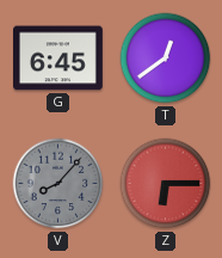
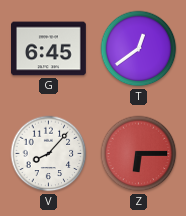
V dial: grey -> white (49, 154)
